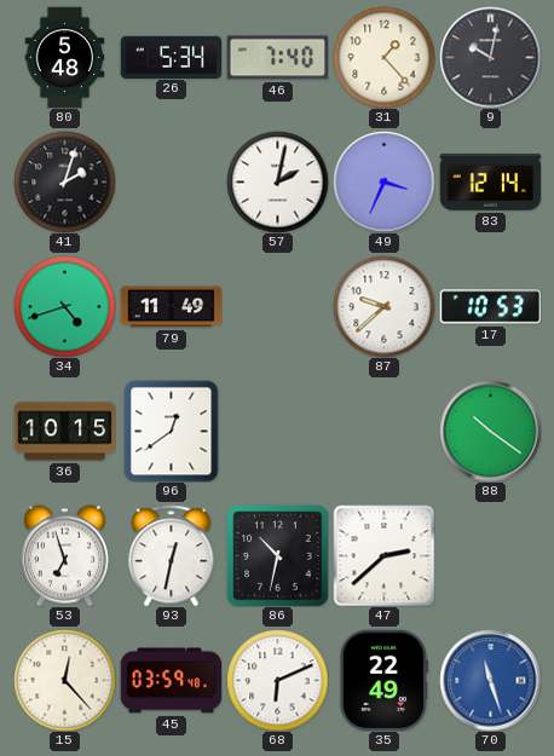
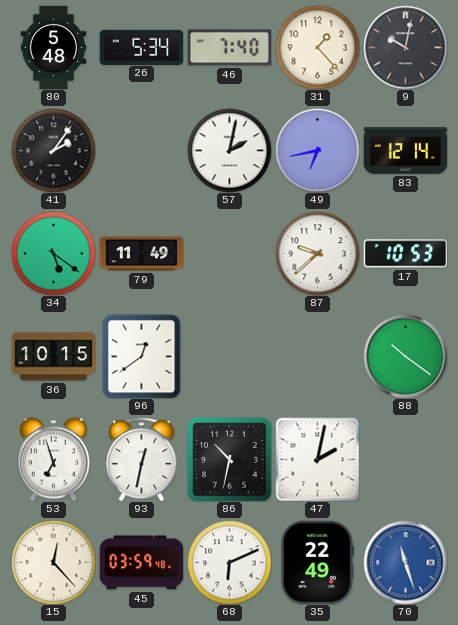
41: 2:03 -> 2:06 (53, 150)
49: 3:34 -> 6:43 (317, 150)
34: 4:42 -> 5:21 (53, 253)
47: 2:38 -> 2:02 (317, 459)
